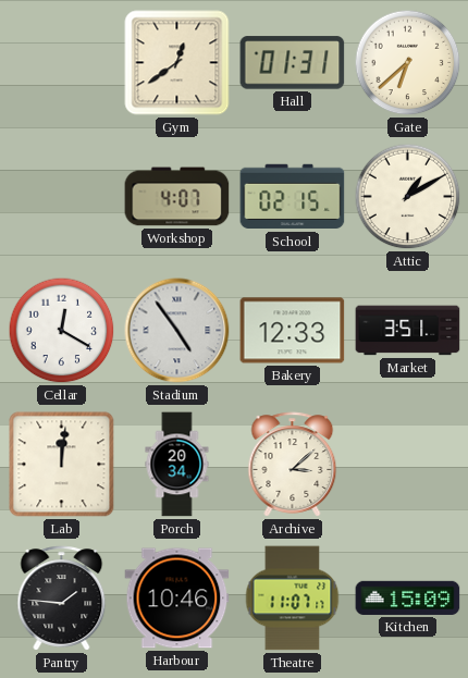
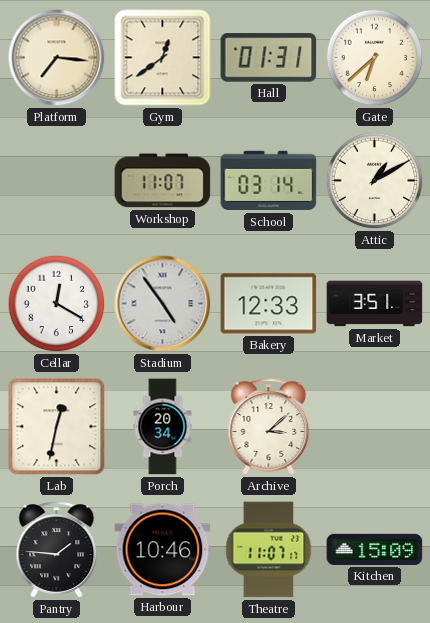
Platform: none -> 7:16 (57, 58)
Workshop: 4:07 -> 11:07 (163, 181)
School: 02:15 -> 03:14 (269, 181)
Lab: 12:01 -> 12:32 (57, 427)
